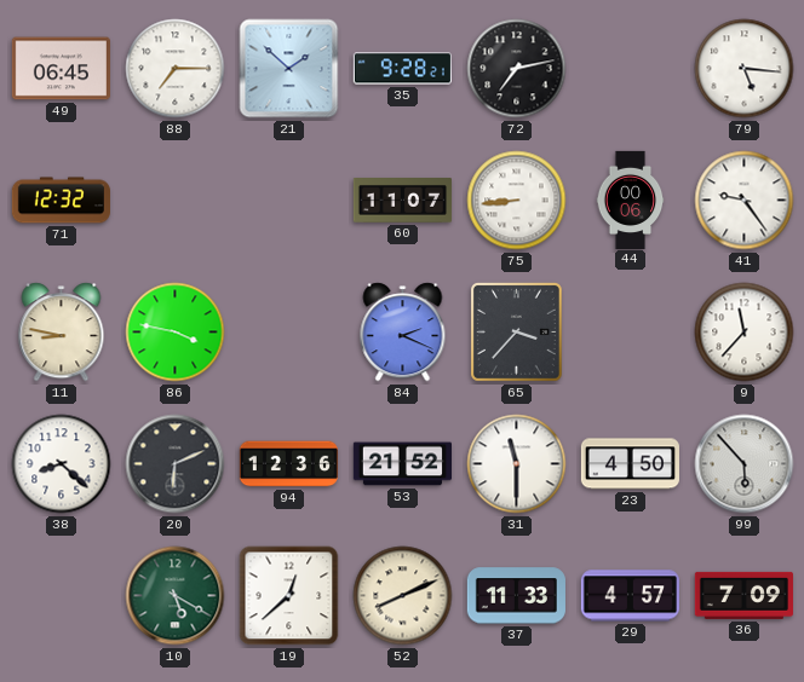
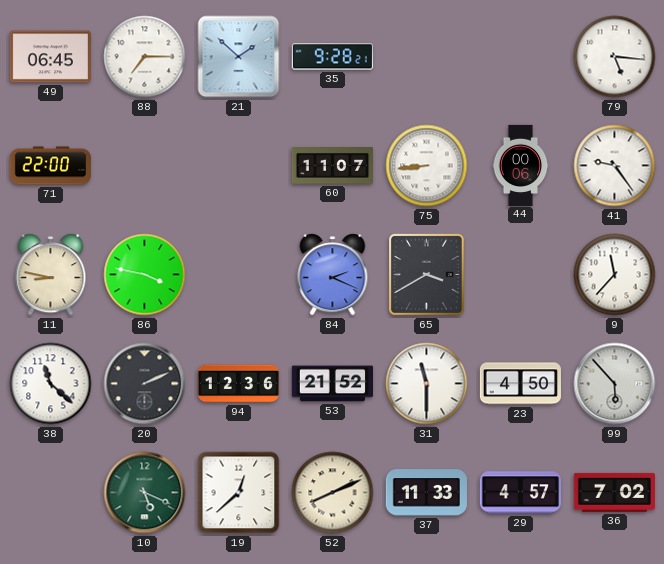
72: 7:13 -> none (517, 69)
71: 12:32 -> 22:00 (50, 166)
65: 3:37 -> 3:40 (426, 274)
38: 8:22 -> 11:22 (51, 384)
20: 6:11 -> 2:11 (145, 384)
10: 5:20 -> 5:19 (145, 493)
36: 7:09 -> 7:02 (614, 492)
